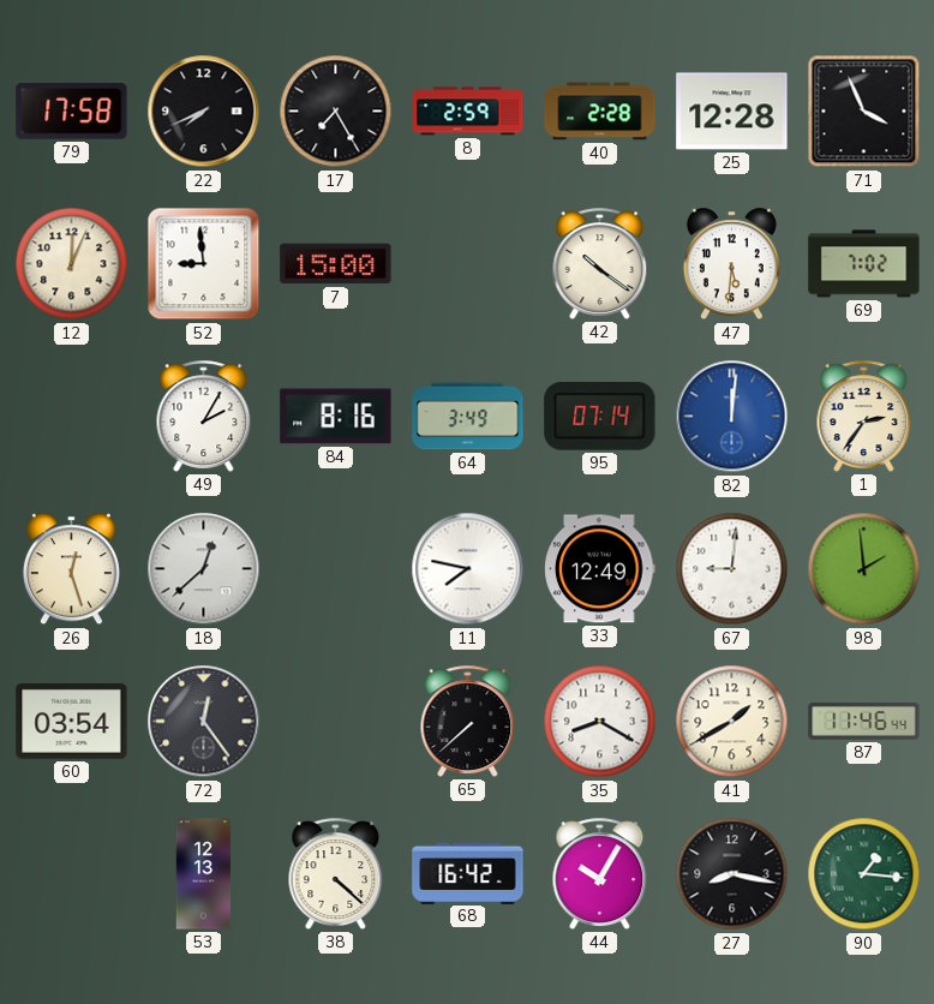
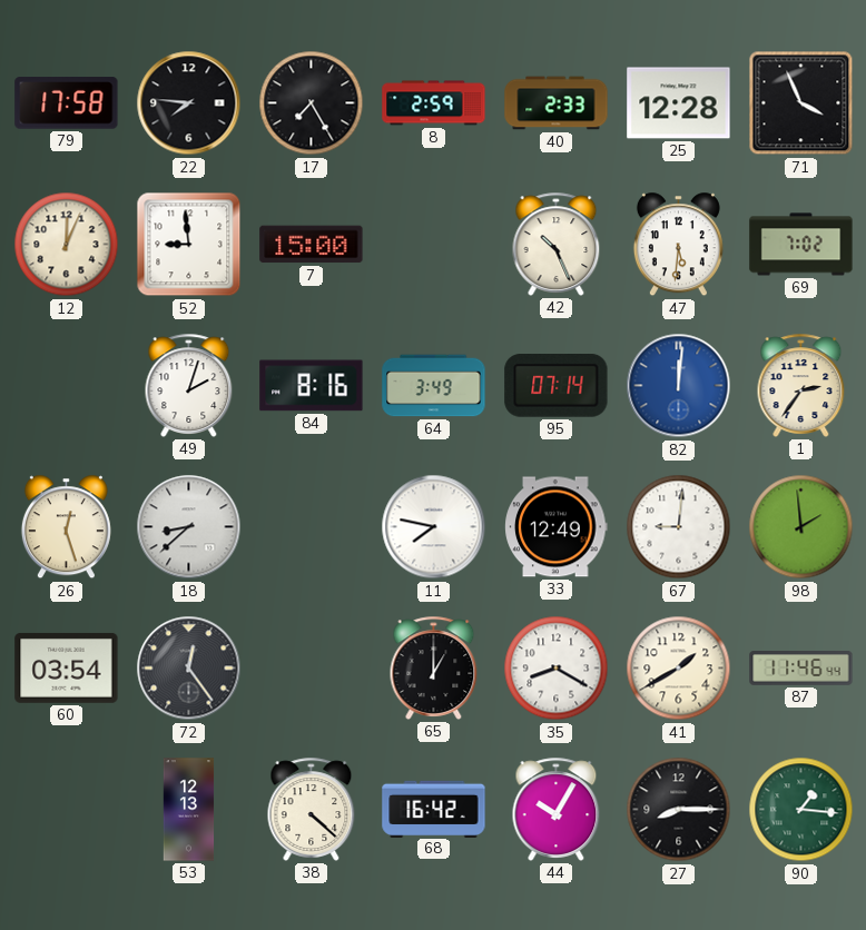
22: 7:41 -> 7:46 (189, 103)
40: 2:28 -> 2:33 (557, 103)
42: 10:21 -> 10:26 (557, 244)
49: 2:05 -> 2:03 (189, 385)
18: 12:38 -> 8:38 (189, 527)
65: 7:38 -> 1:00 (434, 667)
27: 8:17 -> 8:15 (679, 810)
